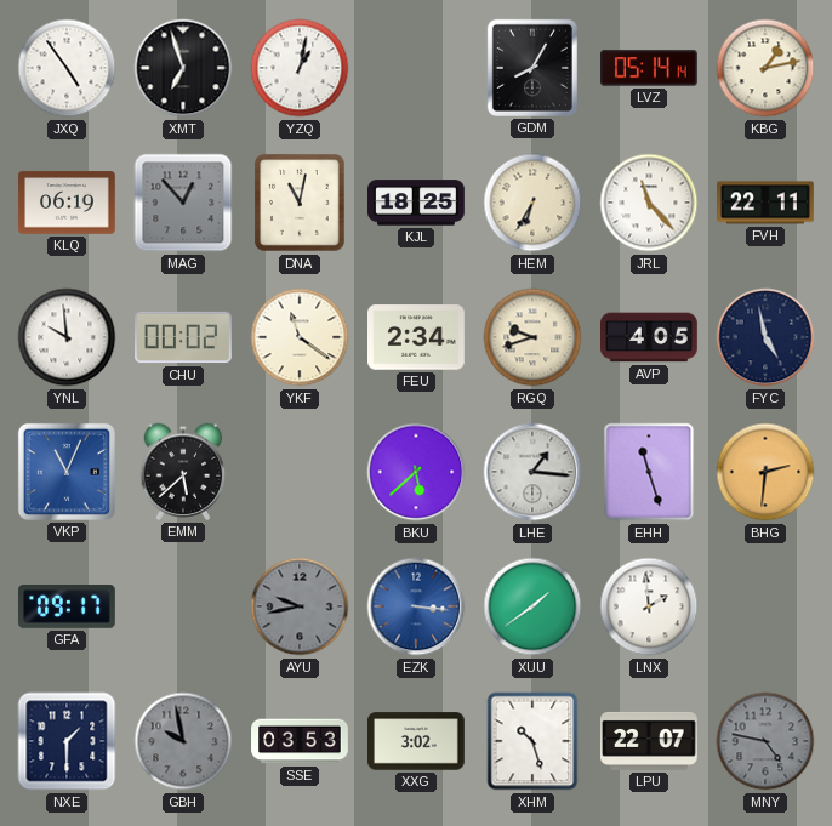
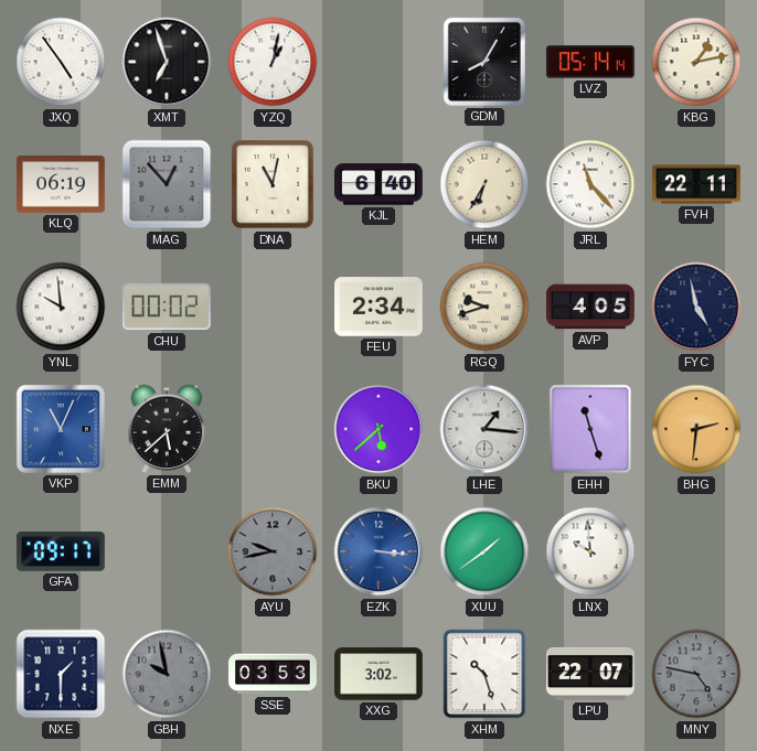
KJL: 18:25 -> 6:40 (380, 184)
YKF: 11:21 -> none (300, 337)
LNX: 1:59 -> 9:59 (590, 551)
